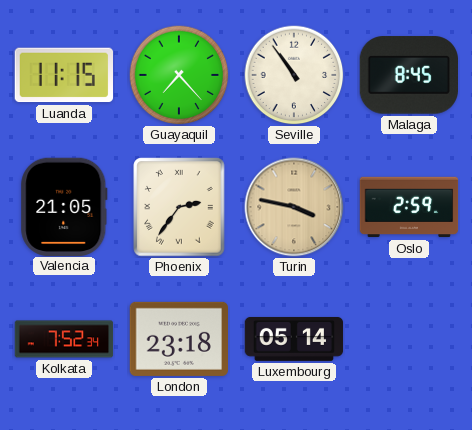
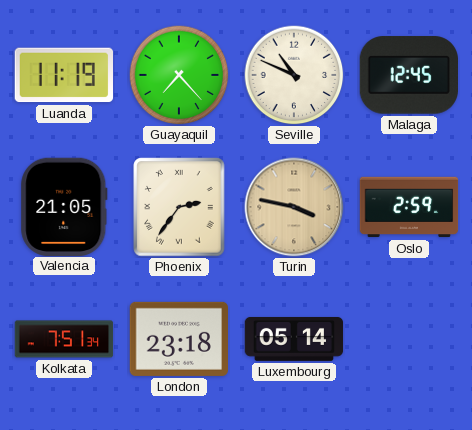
Luanda: 11:15 -> 11:19 (63, 75)
Seville: 10:54 -> 10:49 (294, 75)
Malaga: 8:45 -> 12:45 (408, 75)
Kolkata: 7:52 -> 7:51 (64, 339)
